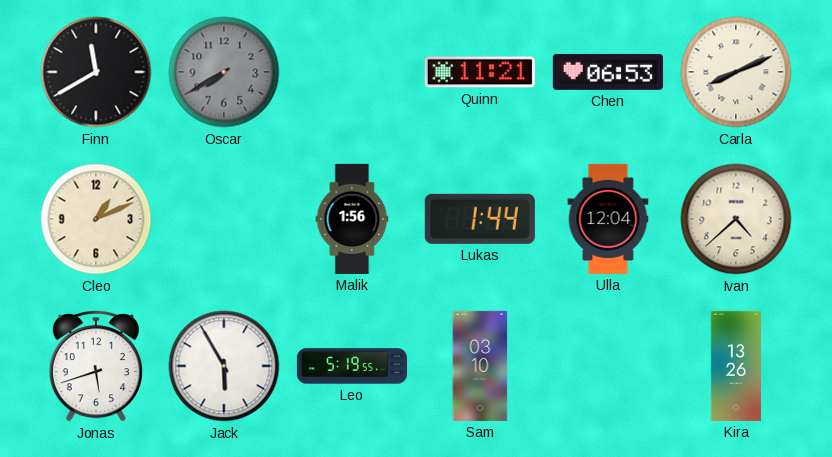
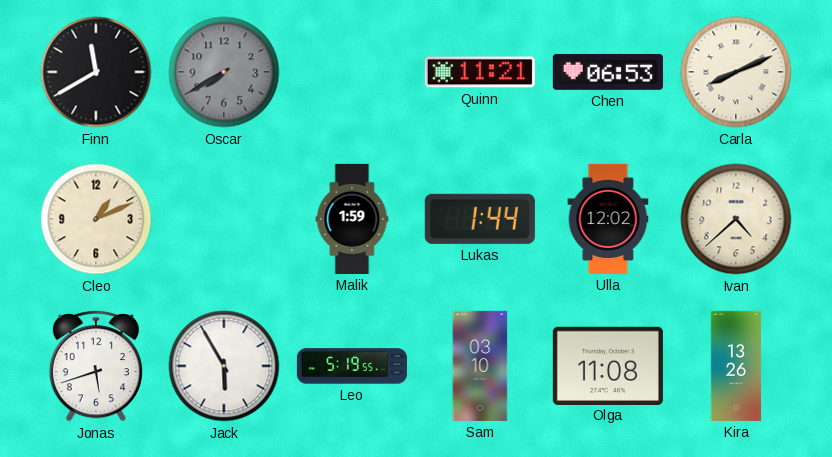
Malik: 1:56 -> 1:59 (352, 219)
Ulla: 12:04 -> 12:02 (608, 219)
Olga: none -> 11:08 (608, 365)
